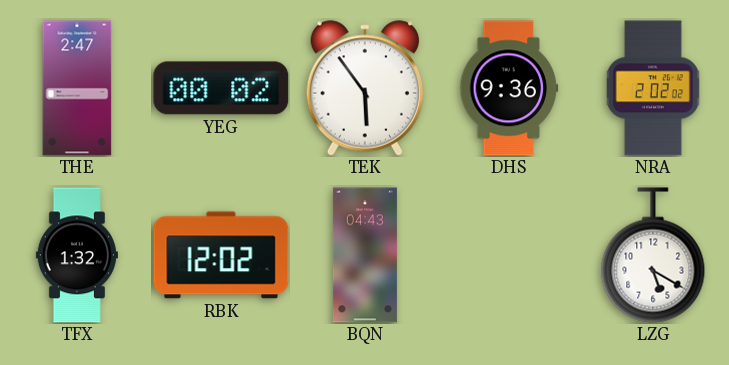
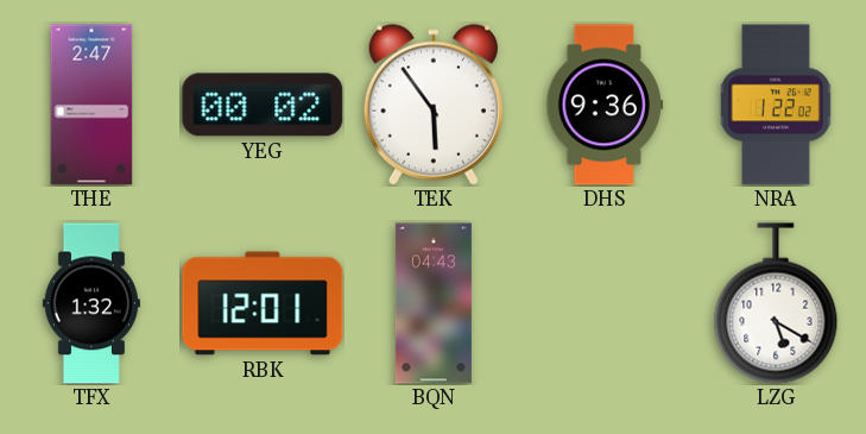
NRA: 2:02 -> 1:22 (776, 105)
RBK: 12:02 -> 12:01 (263, 303)
